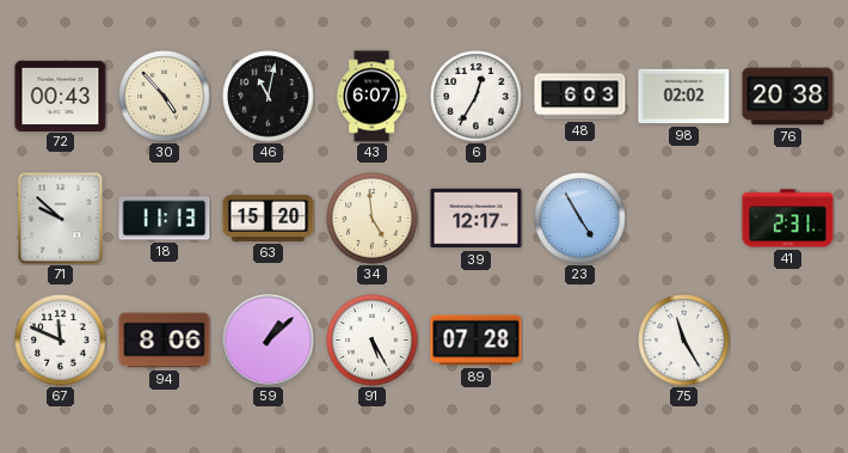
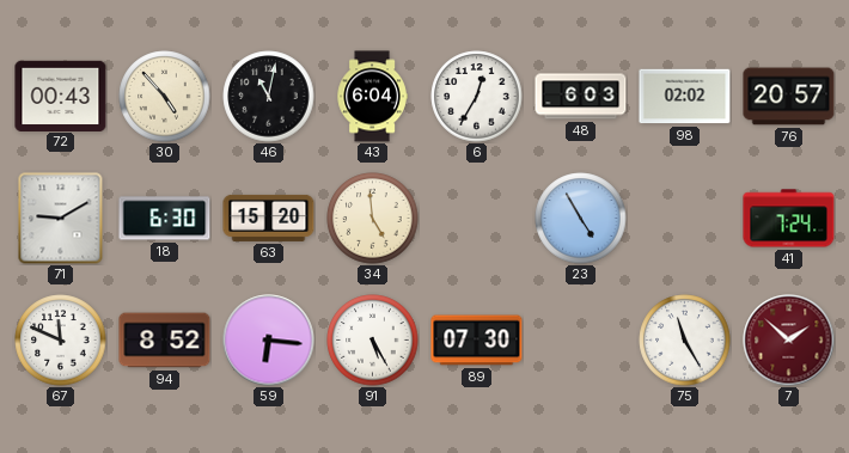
43: 6:07 -> 6:04 (372, 97)
76: 20:38 -> 20:57 (789, 97)
71: 9:52 -> 9:10 (61, 219)
18: 11:13 -> 6:30 (165, 219)
39: 12:17 -> none (477, 219)
41: 2:31 -> 7:24 (789, 219)
94: 8:06 -> 8:52 (165, 341)
59: 1:08 -> 6:16 (269, 341)
89: 07:28 -> 07:30 (477, 341)
7: none -> 1:52 (789, 341)
